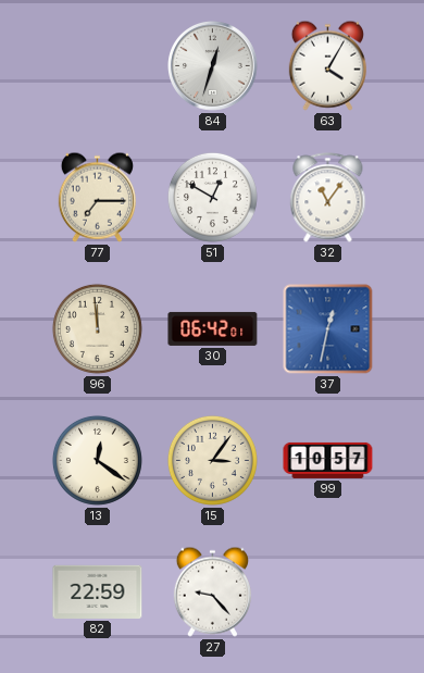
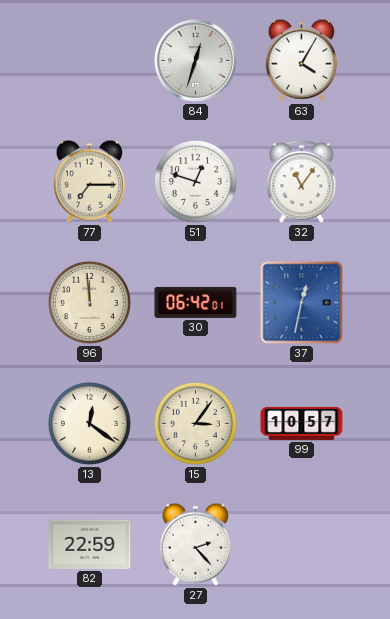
51: 12:50 -> 12:48 (195, 181)
27: 9:23 -> 2:23 (195, 544)
